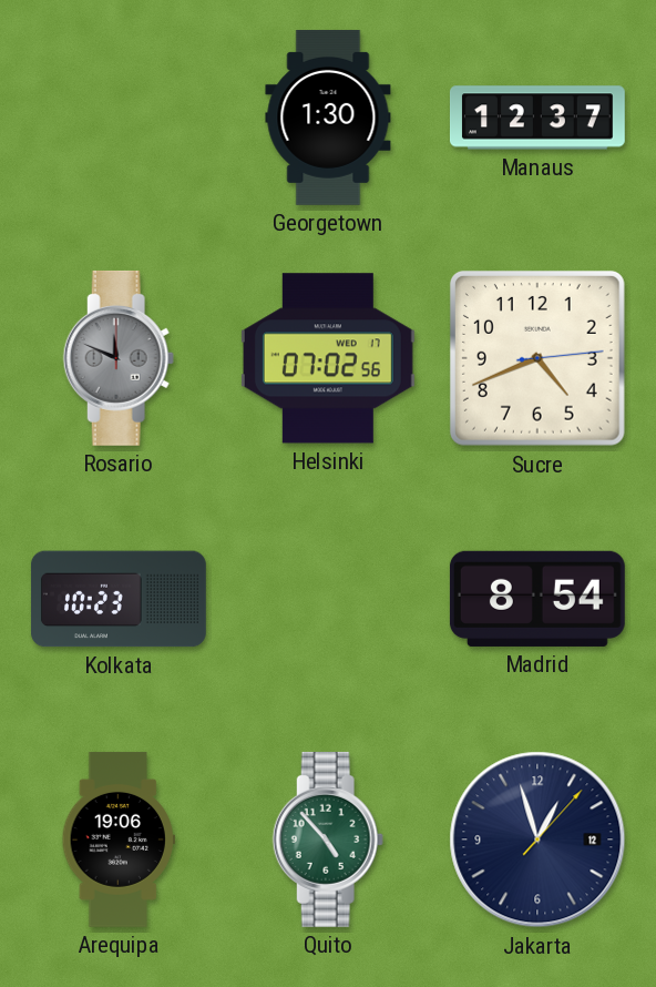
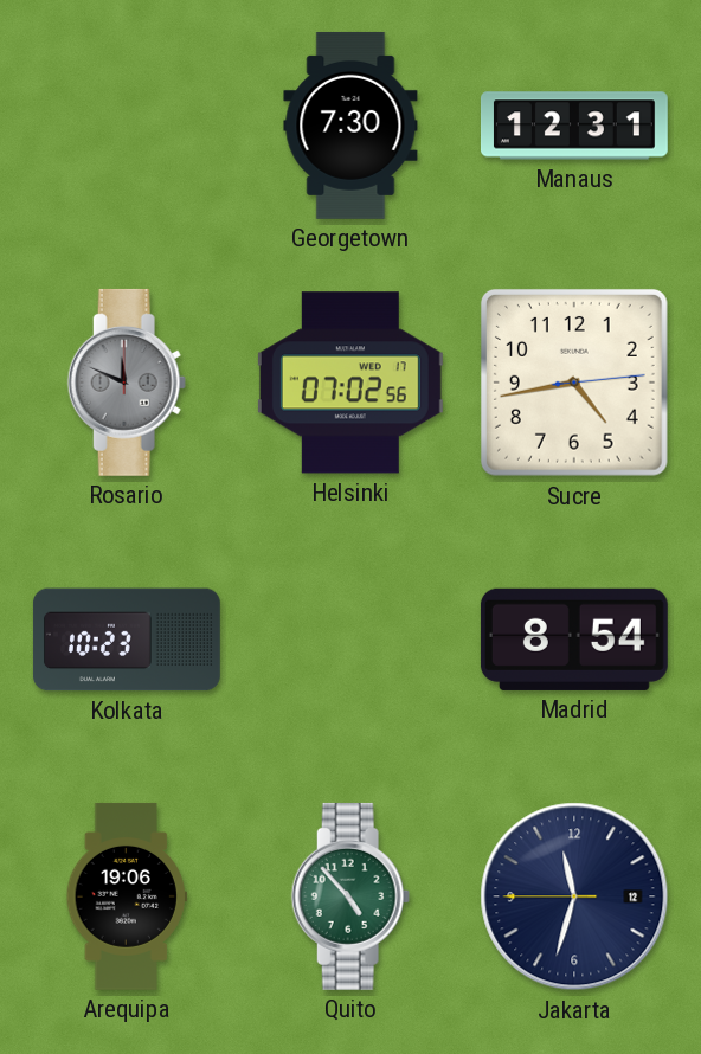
Georgetown: 1:30 -> 7:30 (350, 126)
Manaus: 12:37 -> 12:31 (574, 126)
Sucre: 4:41 -> 4:43 (574, 383)
Jakarta: 12:57 -> 11:32 (574, 896)
